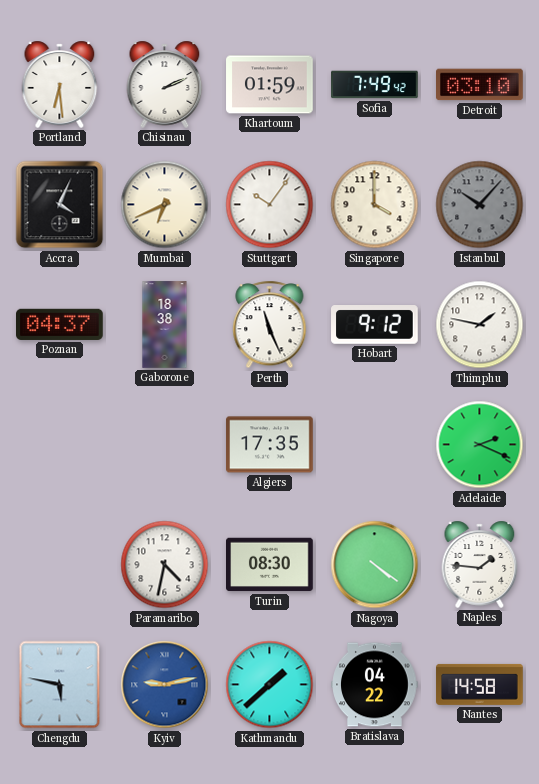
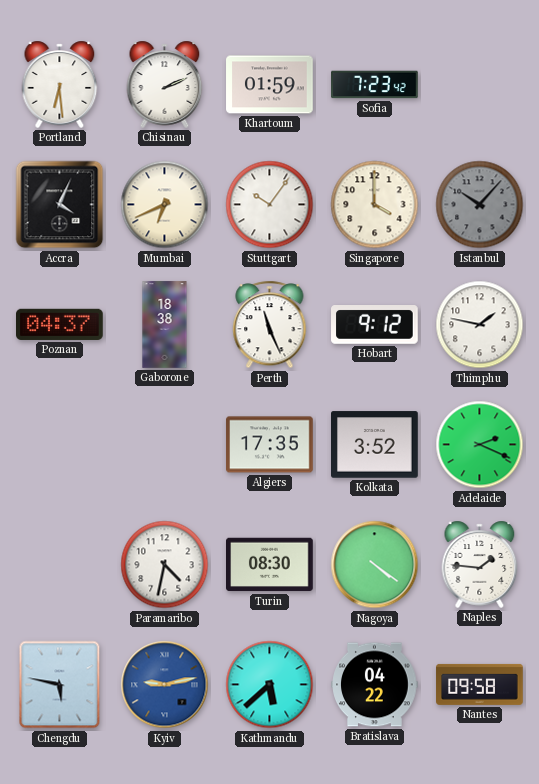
Sofia: 7:49 -> 7:23 (375, 85)
Detroit: 03:10 -> none (480, 85)
Kolkata: none -> 3:52 (375, 445)
Kathmandu: 1:38 -> 5:38 (270, 685)
Nantes: 14:58 -> 09:58 (480, 684)
